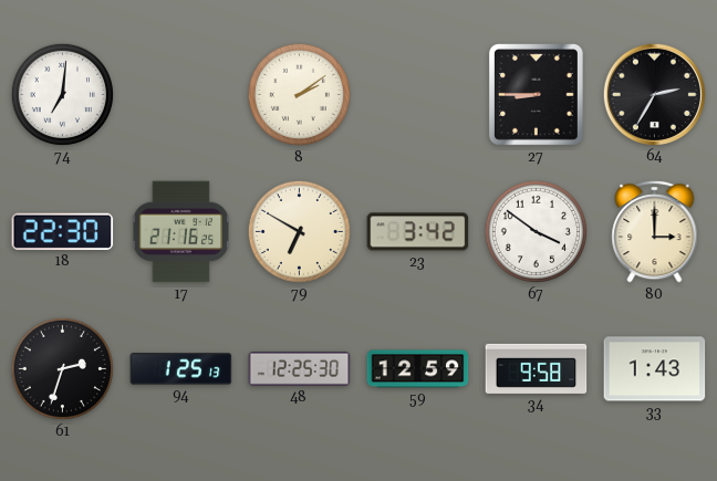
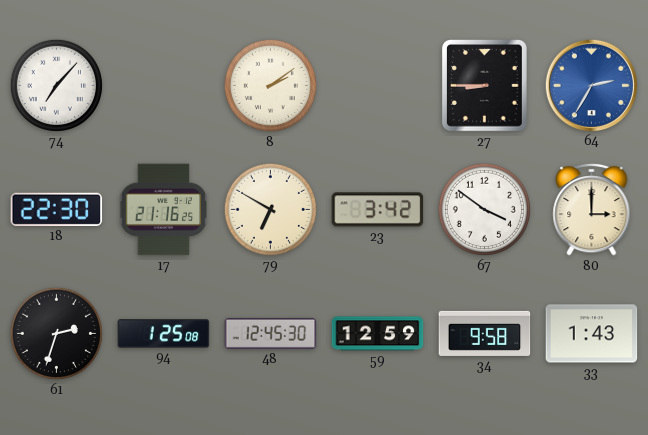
74: 7:01 -> 7:07 (56, 85)
64 dial: black -> blue (591, 85)
94: 1:25:13 -> 1:25:08 (164, 334)
48: 12:25 -> 12:45 (271, 333)
